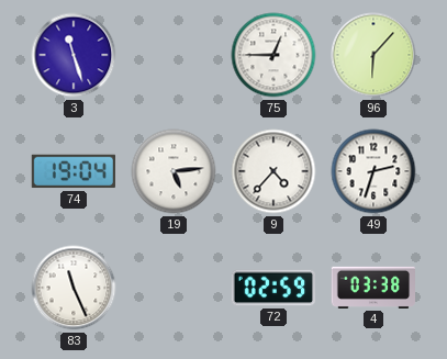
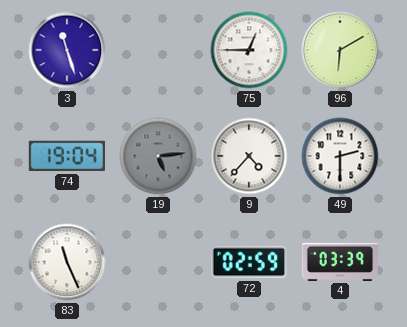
96: 6:07 -> 6:10 (340, 50)
19 dial: white -> grey (158, 156)
49: 2:33 -> 2:30 (340, 156)
4: 03:38 -> 03:39 (340, 262)
